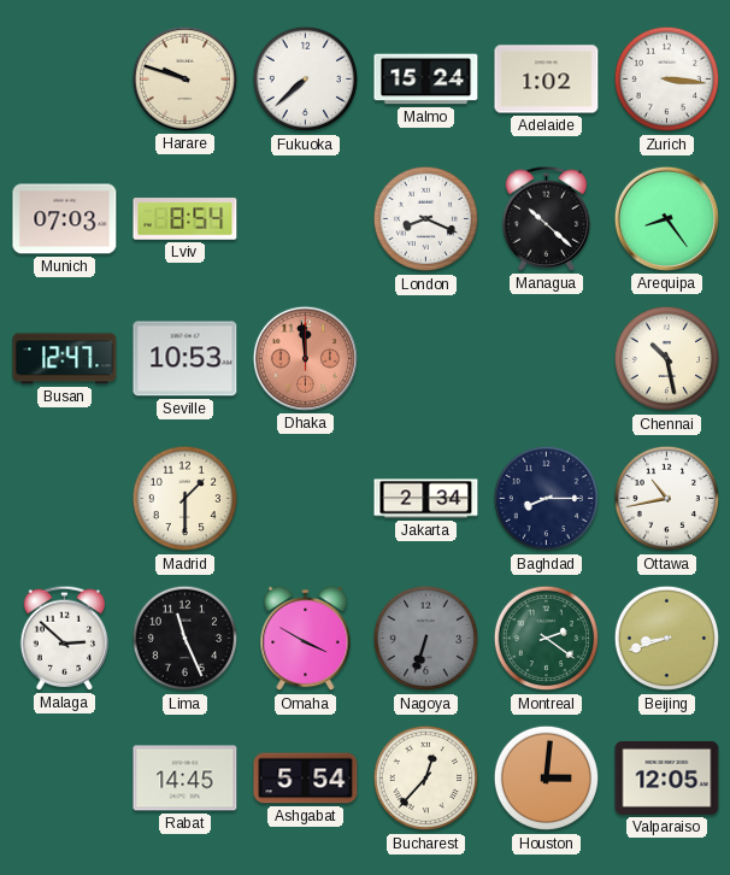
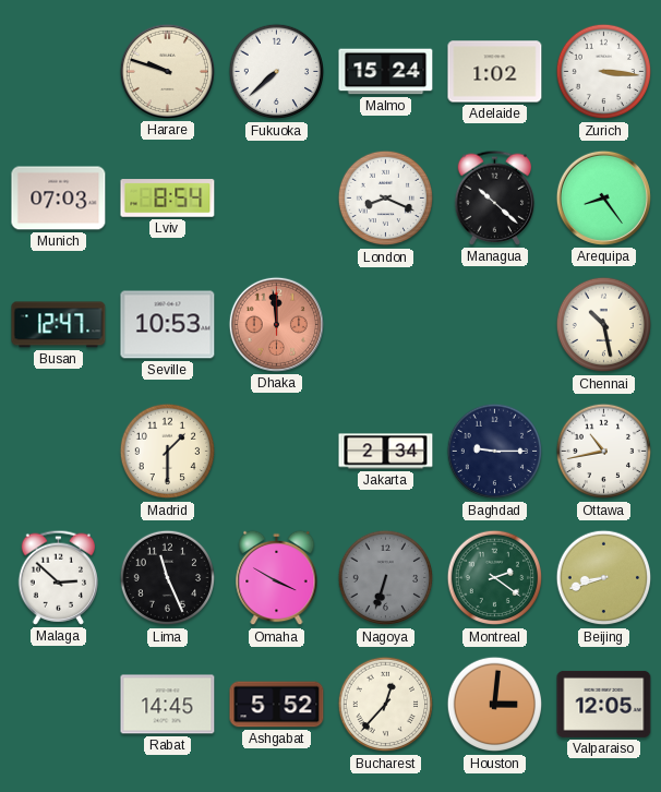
Baghdad: 8:15 -> 9:15 (495, 452)
Ashgabat: 5:54 -> 5:52 (277, 705)
